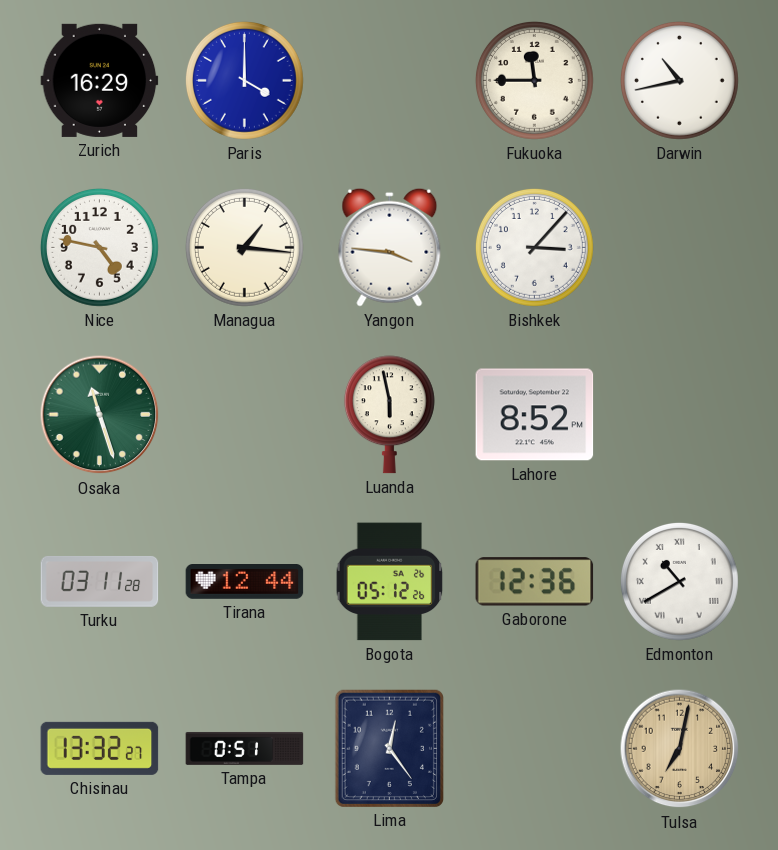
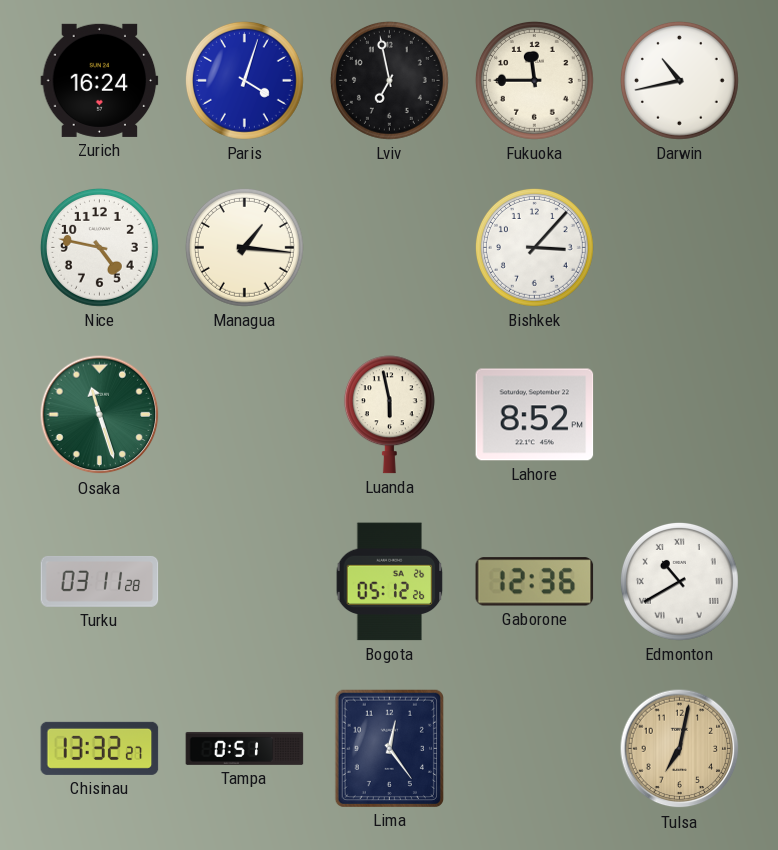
Zurich: 16:29 -> 16:24 (100, 80)
Paris: 4:00 -> 4:03 (244, 80)
Lviv: none -> 6:58 (389, 80)
Yangon: 3:46 -> none (390, 247)
Tirana: 12:44 -> none (245, 582)
